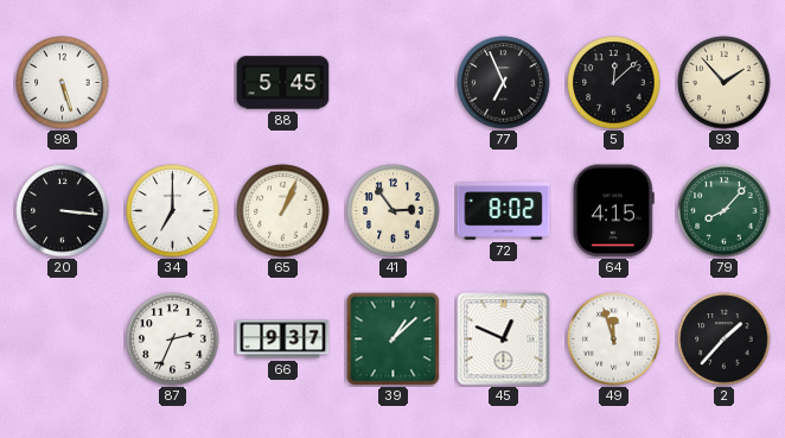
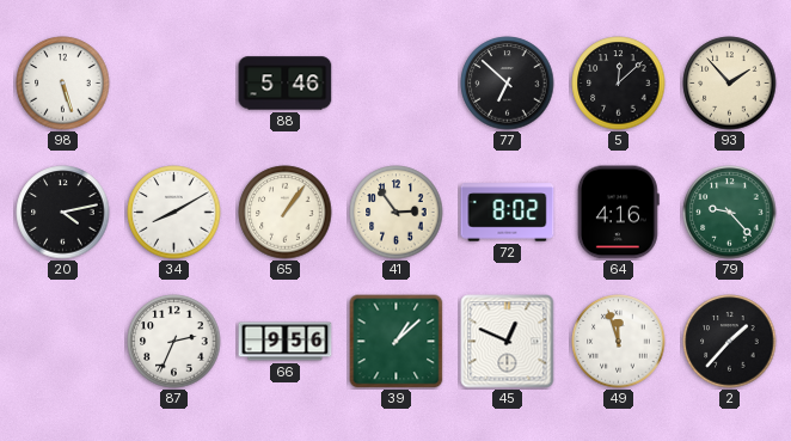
88: 5:45 -> 5:46 (286, 84)
77: 6:56 -> 6:52 (508, 84)
20: 3:16 -> 4:13 (63, 213)
34: 7:00 -> 8:10 (174, 213)
65: 1:04 -> 1:06 (286, 213)
64: 4:15 -> 4:16 (618, 213)
79: 8:07 -> 9:23 (730, 213)
66: 9:37 -> 9:56 (286, 342)
